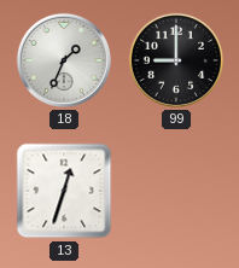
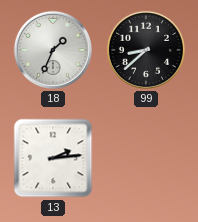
99: 9:00 -> 8:38 (146, 50)
13: 12:33 -> 2:14 (53, 158)
